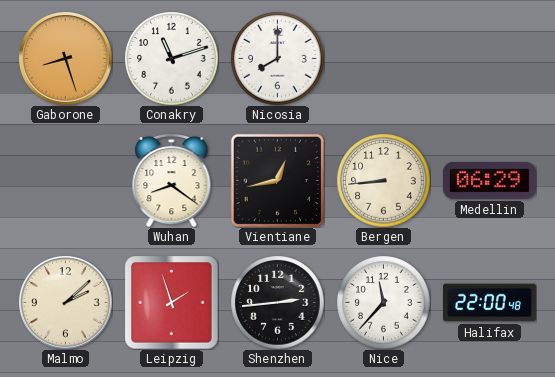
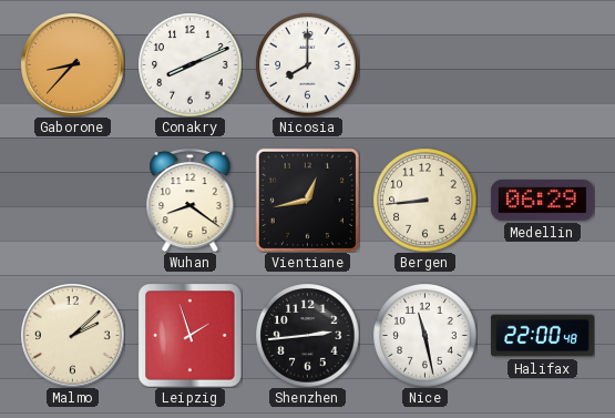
Gaborone: 8:27 -> 8:37 (73, 65)
Conakry: 11:12 -> 8:11 (189, 64)
Nice: 11:37 -> 11:28 (424, 335)
